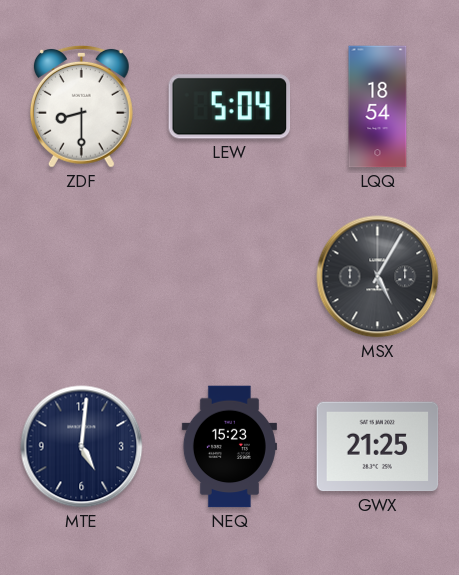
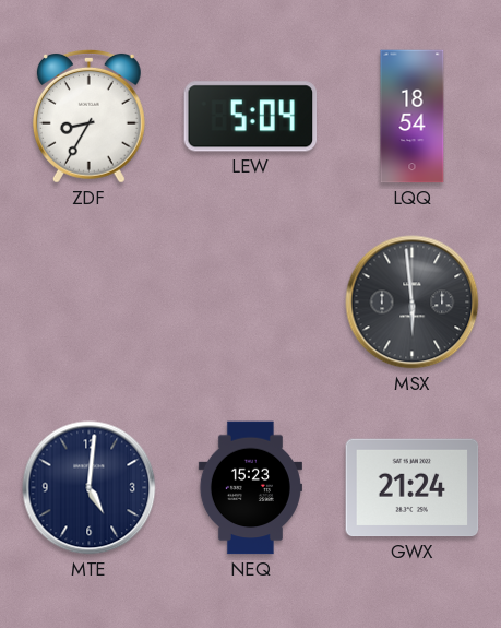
ZDF: 8:30 -> 8:35 (88, 116)
MSX: 5:05 -> 5:59 (413, 303)
GWX: 21:25 -> 21:24 (413, 488)
